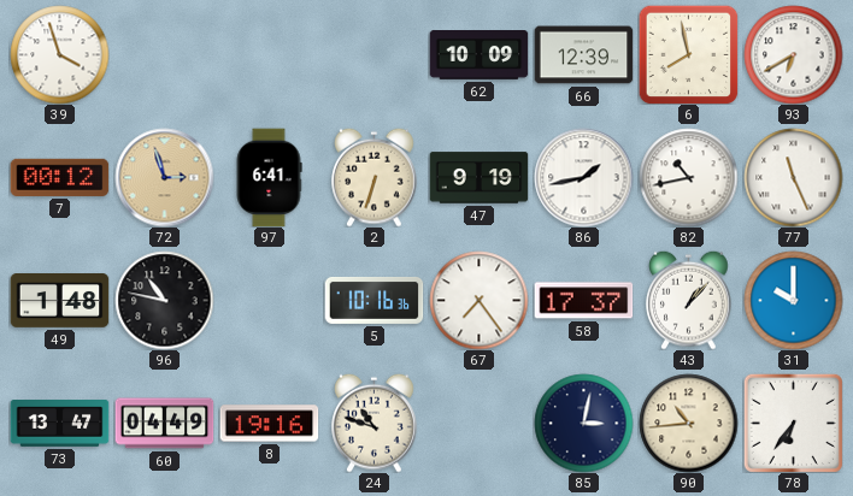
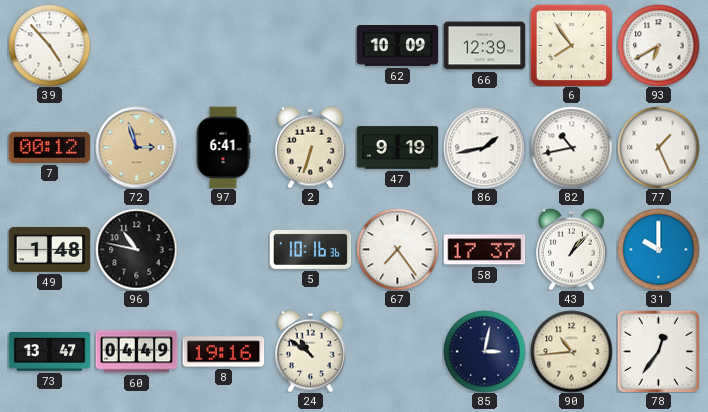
39: 3:57 -> 4:53 (49, 45)
6: 7:58 -> 7:54 (571, 45)
77: 11:26 -> 1:26 (658, 147)
24: 10:48 -> 10:51 (311, 351)
78: 6:36 -> 12:36 (658, 351)
